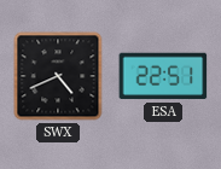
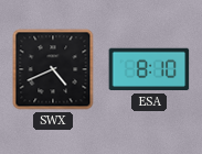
ESA: 22:51 -> 8:10 (149, 69)
